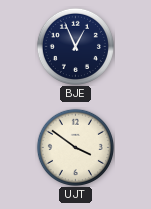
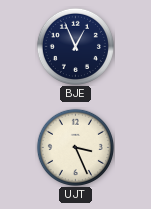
UJT: 3:51 -> 3:26 (75, 147)
